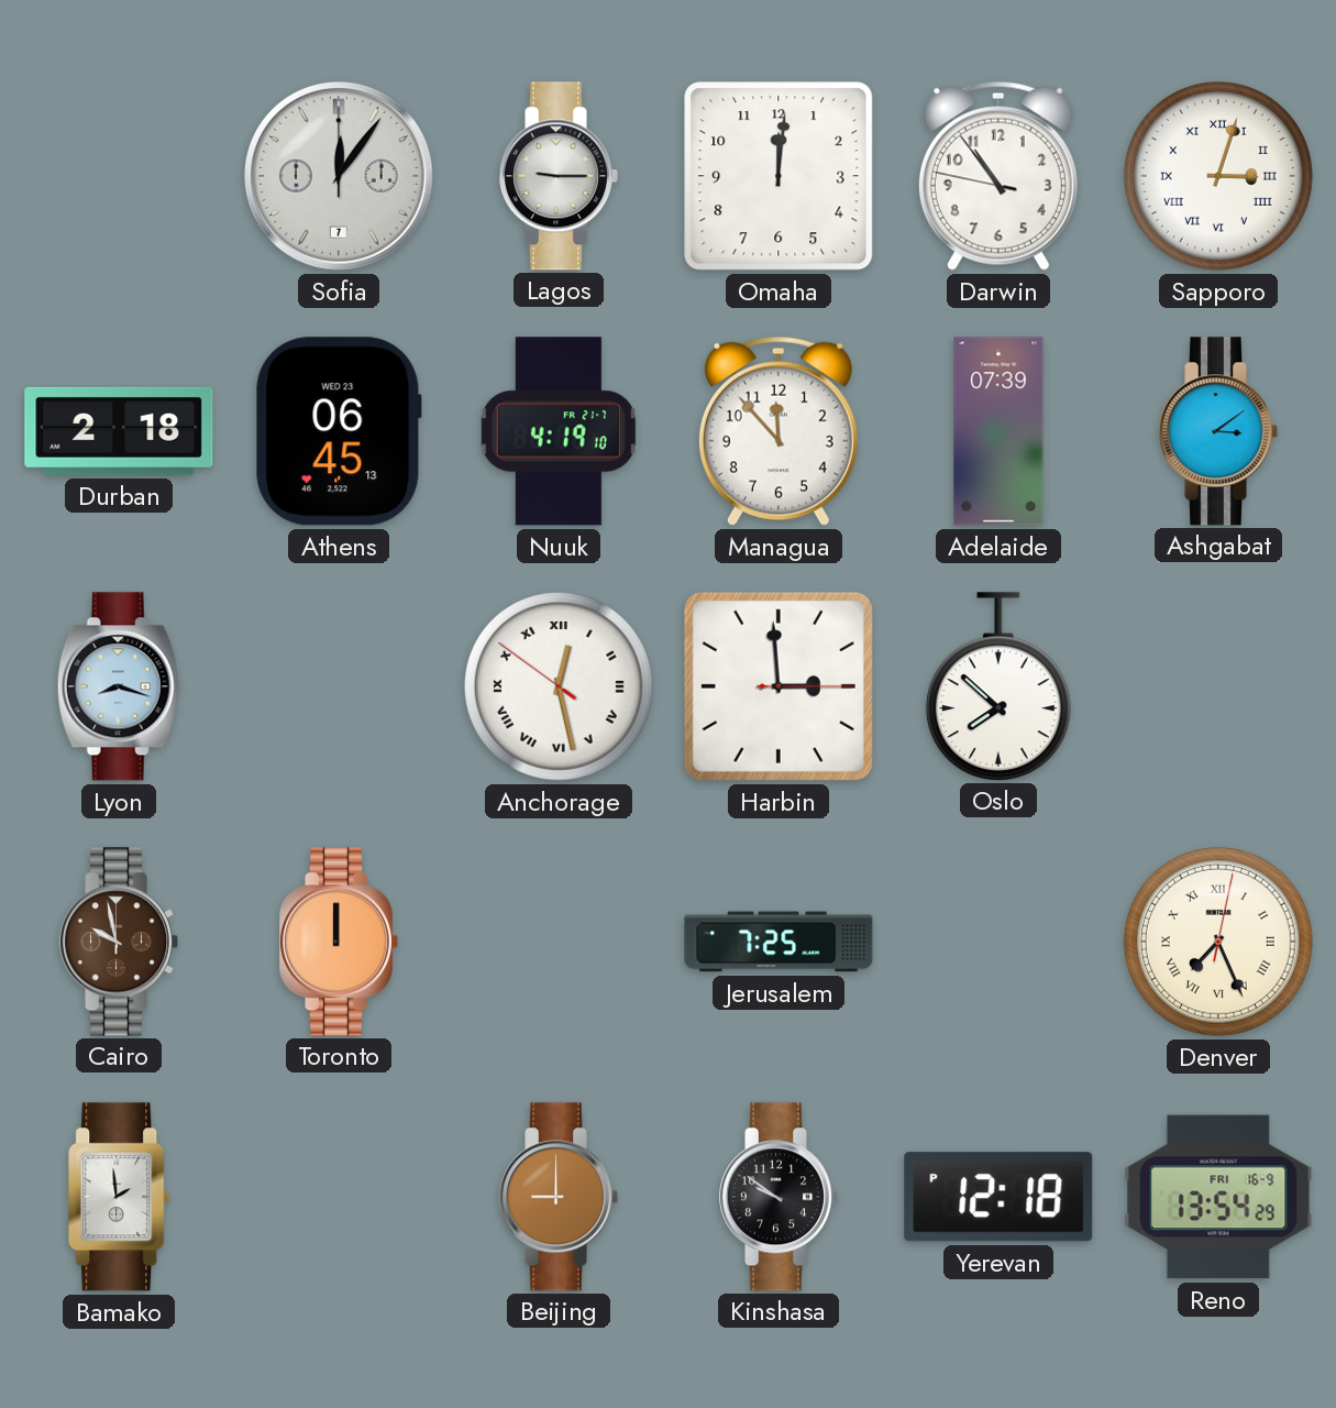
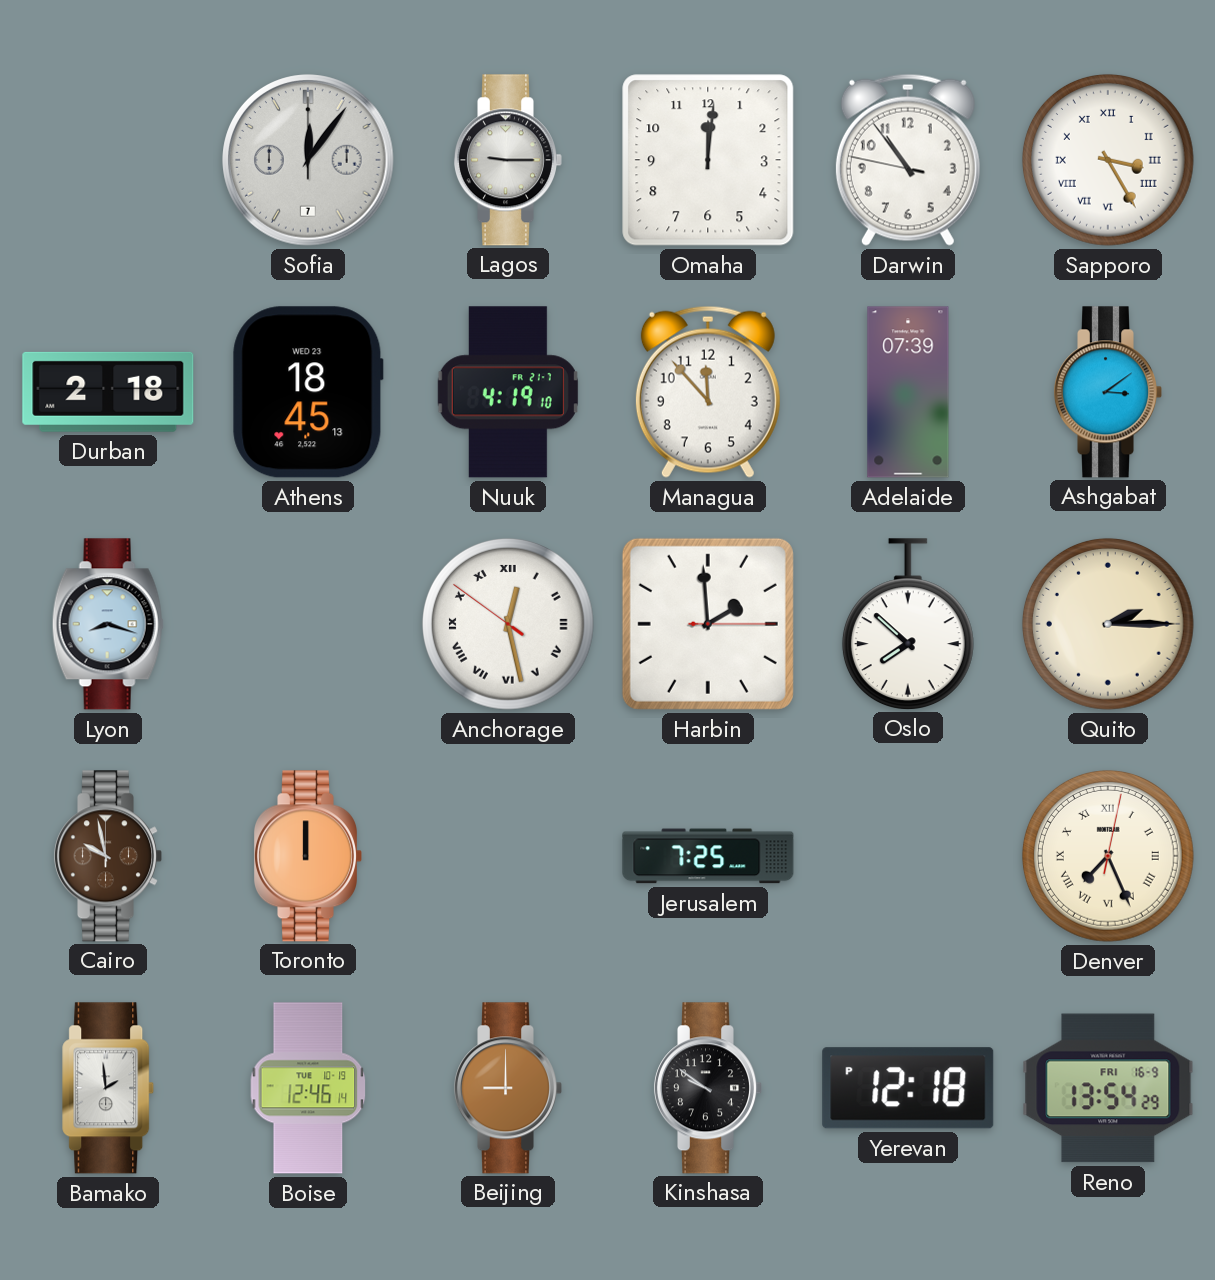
Sapporo: 3:03 -> 3:25 (1108, 160)
Athens: 06:45 -> 18:45 (308, 392)
Harbin: 2:59 -> 1:59 (708, 624)
Quito: none -> 2:15 (1108, 624)
Boise: none -> 12:46 (308, 1088)
